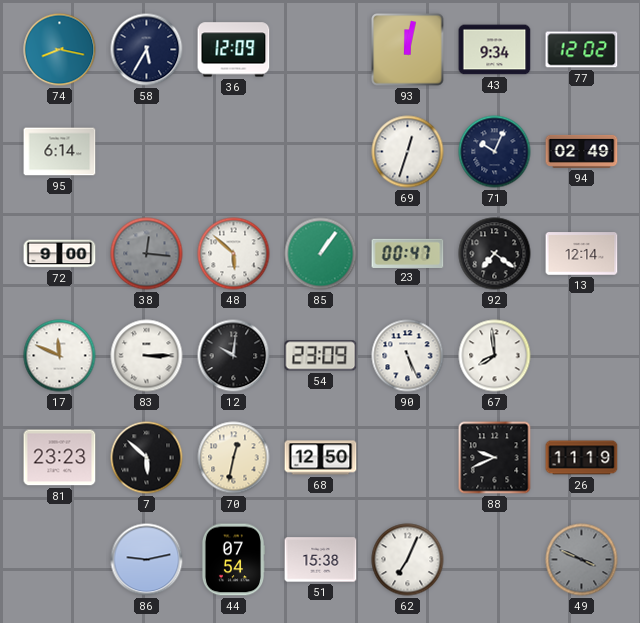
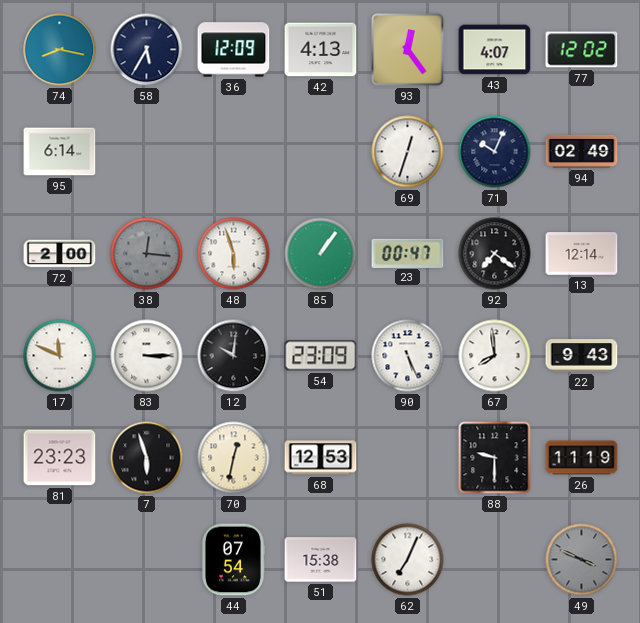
42: none -> 4:13 (321, 50)
93: 12:02 -> 12:24 (408, 50)
43: 9:34 -> 4:07 (495, 50)
72: 9:00 -> 2:00 (60, 254)
48: 5:52 -> 5:57 (234, 254)
22: none -> 9:43 (582, 356)
7: 5:52 -> 5:57 (147, 458)
68: 12:50 -> 12:53 (321, 458)
88: 9:41 -> 9:30 (495, 458)
86: 9:13 -> none (147, 560)
